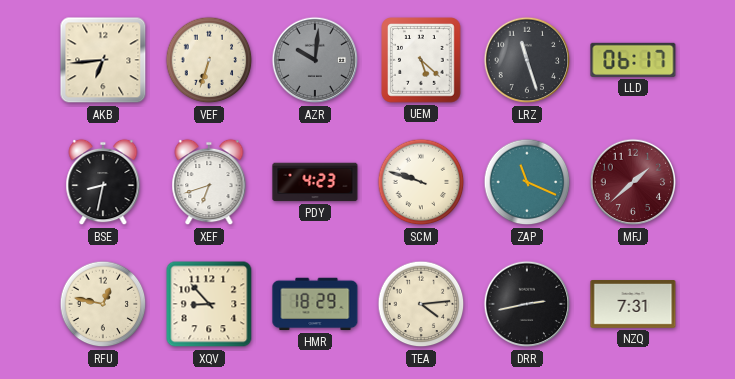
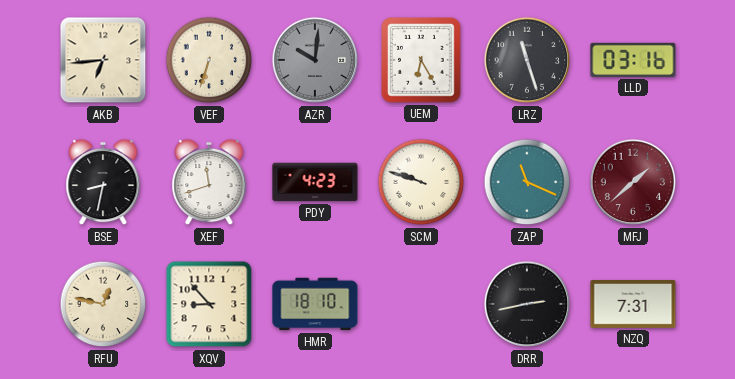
UEM: 5:22 -> 6:25 (421, 60)
LLD: 06:17 -> 03:16 (633, 60)
XEF: 6:42 -> 11:42 (209, 182)
HMR: 18:29 -> 18:10 (315, 304)
TEA: 4:14 -> none (421, 304)
